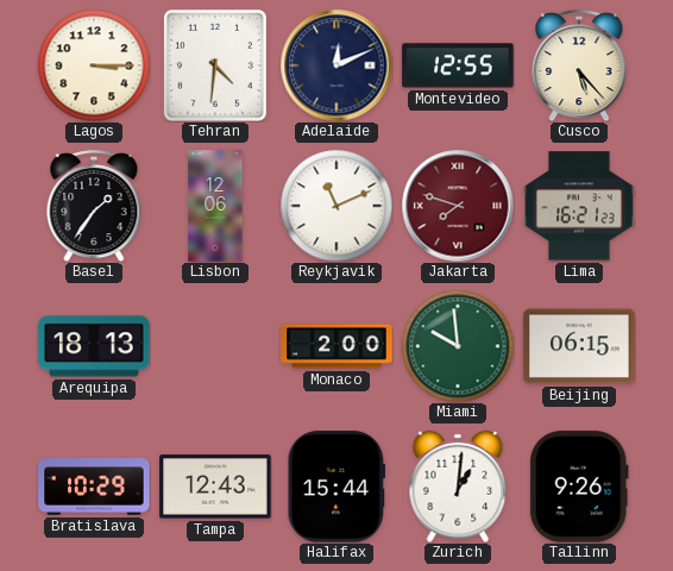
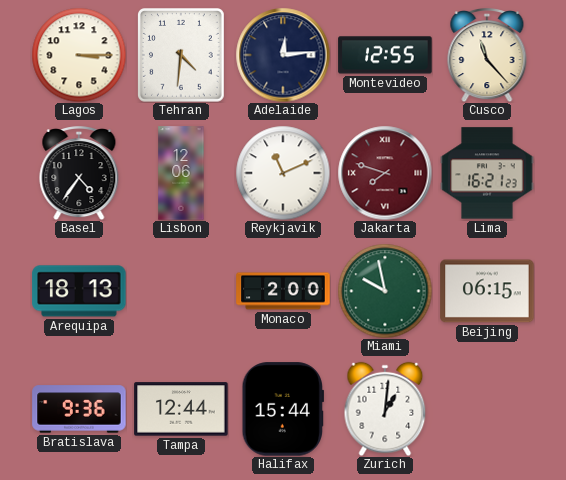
Adelaide: 12:11 -> 12:14 (283, 55)
Cusco: 5:23 -> 11:23 (487, 56)
Basel: 1:36 -> 4:36 (79, 174)
Miami: 9:59 -> 9:58 (385, 291)
Bratislava: 10:29 -> 9:36 (79, 409)
Tampa: 12:43 -> 12:44 (181, 409)
Tallinn: 9:26 -> none (579, 487)
